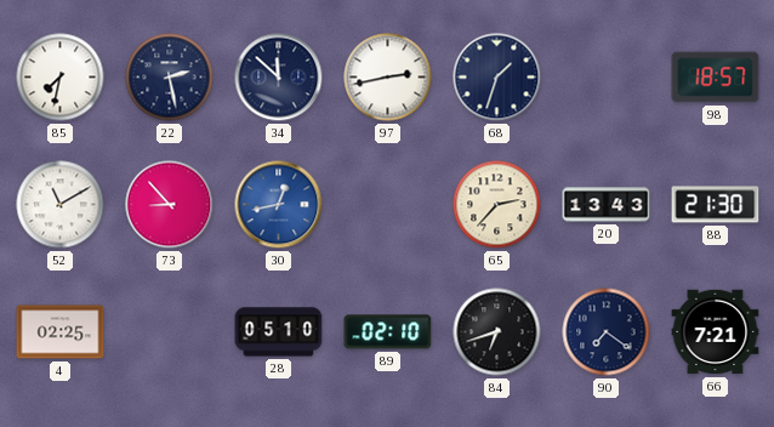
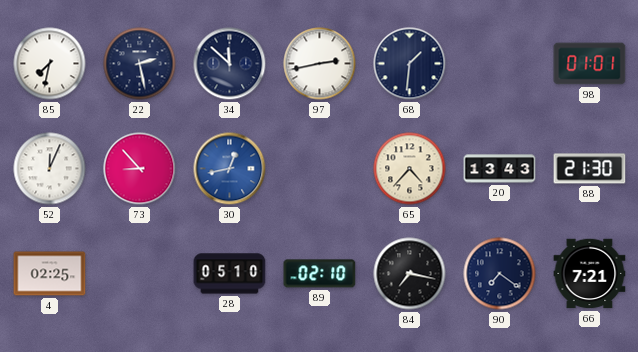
68: 1:33 -> 1:31 (410, 64)
98: 18:57 -> 01:01 (590, 64)
52: 11:10 -> 12:04 (50, 169)
65: 2:37 -> 4:37 (410, 169)
84: 6:42 -> 7:17 (410, 274)
